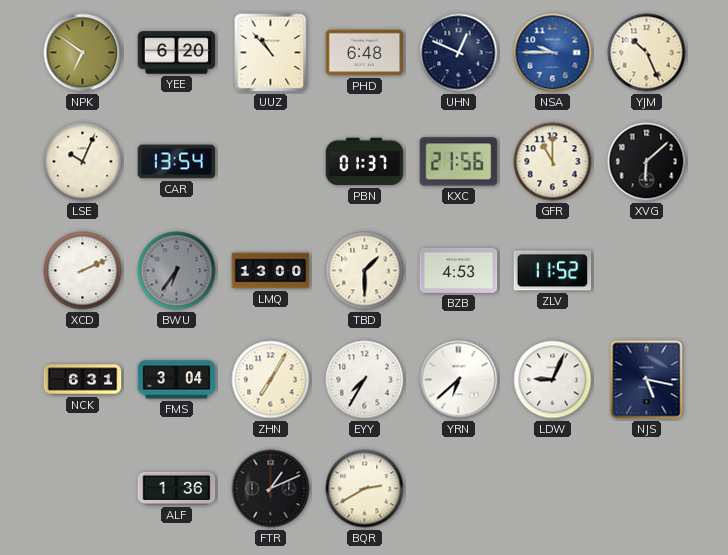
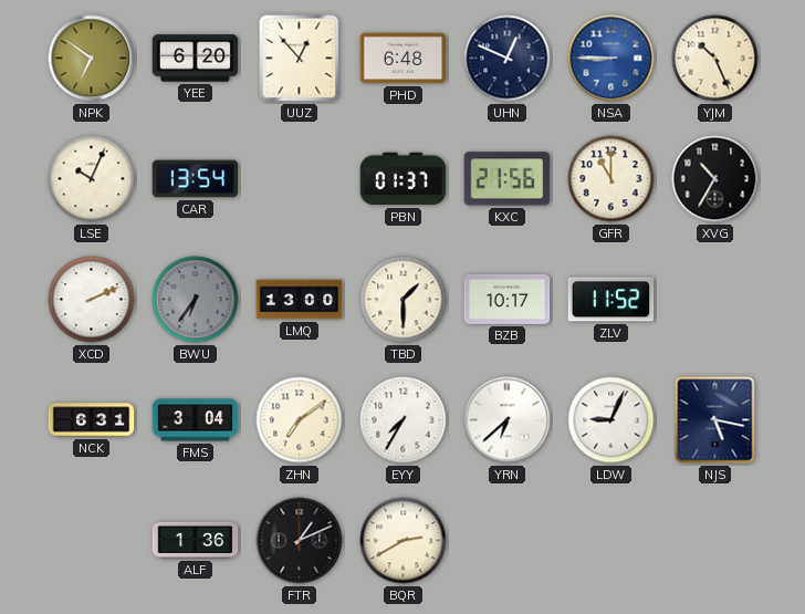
UUZ: 10:53 -> 12:53 (300, 59)
NSA: 9:45 -> 8:45 (611, 59)
XVG: 6:08 -> 10:35 (715, 179)
BZB: 4:53 -> 10:17 (508, 299)
ZHN: 7:05 -> 7:09 (300, 420)
